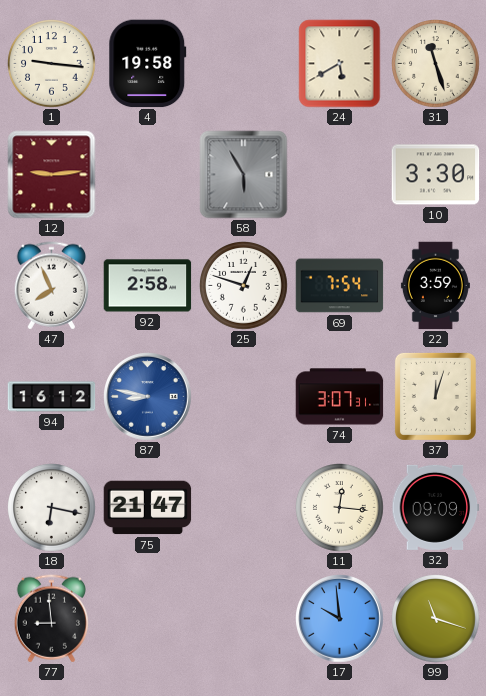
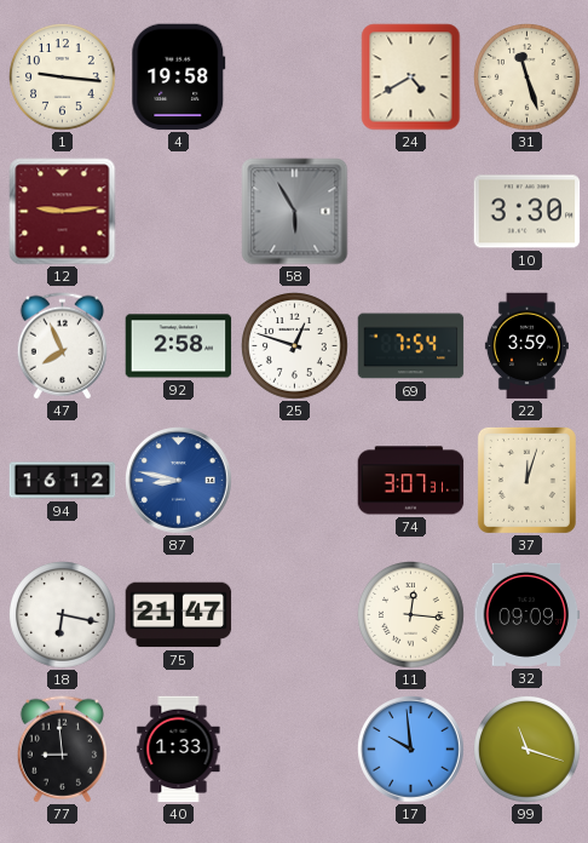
24: 5:40 -> 4:40 (411, 78)
40: none -> 1:33 (179, 750)
